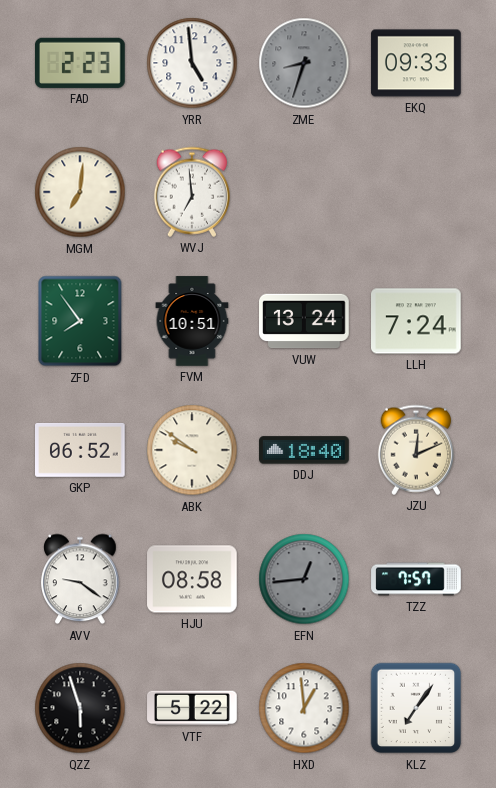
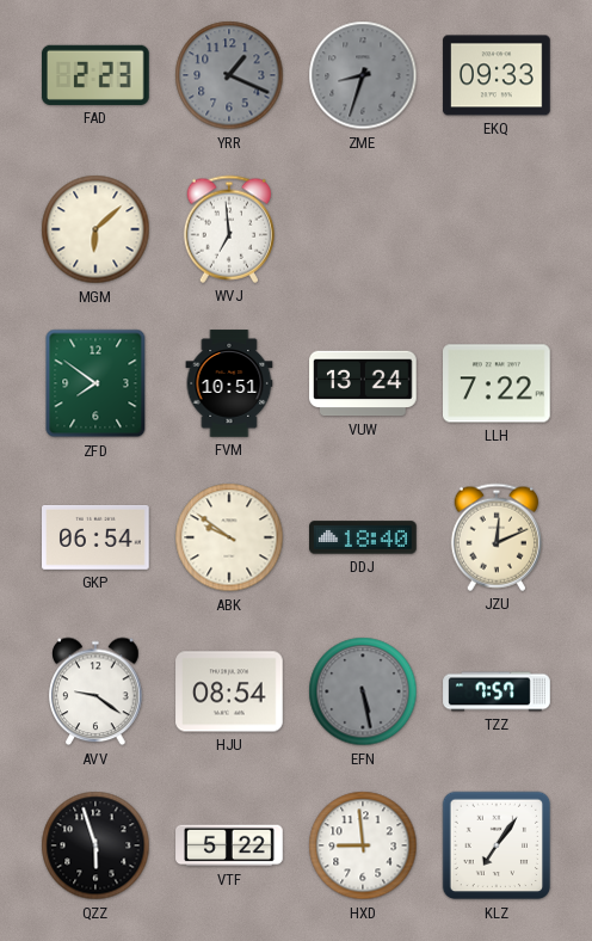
YRR: 4:59 -> 1:19 (229, 75)
YRR dial: white -> grey (229, 75)
MGM: 7:01 -> 6:08 (95, 229)
ZFD: 7:54 -> 7:51 (95, 383)
LLH: 7:24 -> 7:22 (498, 383)
GKP: 06:52 -> 06:54 (97, 537)
HJU: 08:58 -> 08:54 (229, 691)
EFN: 12:44 -> 5:28 (363, 691)
HXD: 12:59 -> 8:59 (363, 845)
